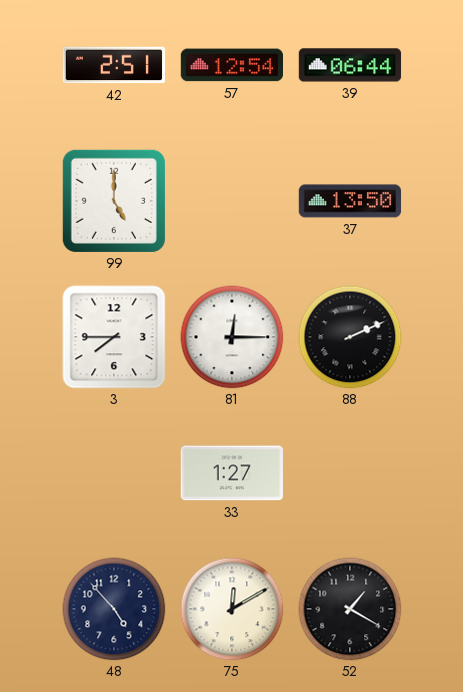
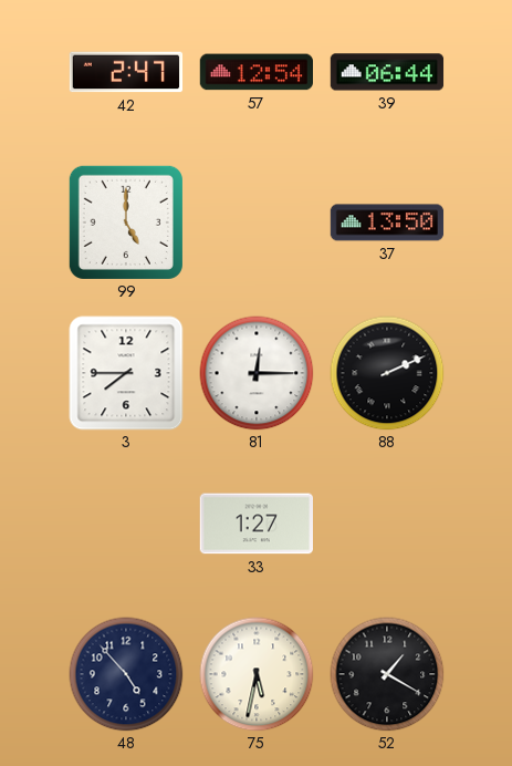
42: 2:51 -> 2:47 (126, 72)
75: 12:10 -> 5:32 (257, 674)
